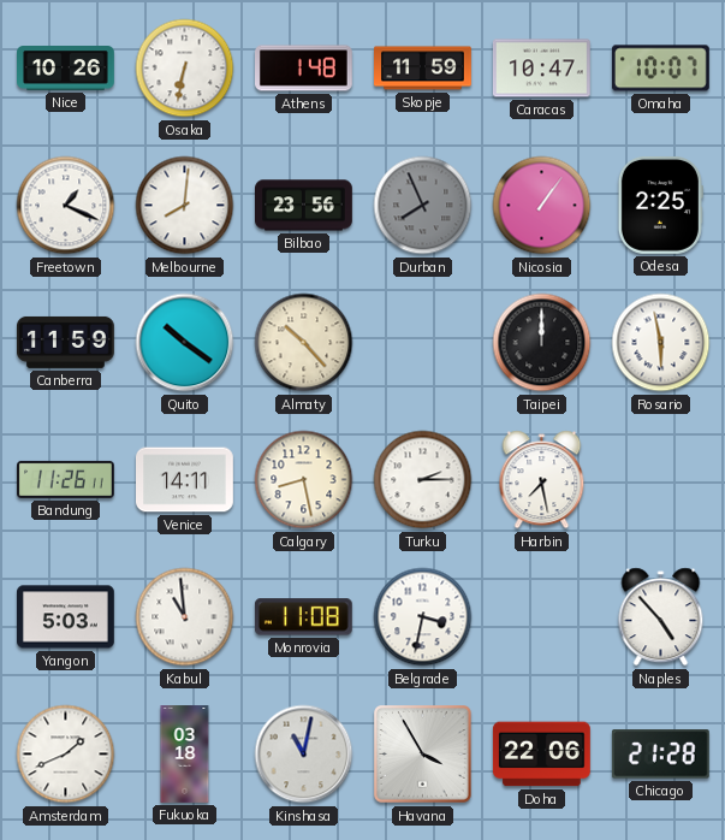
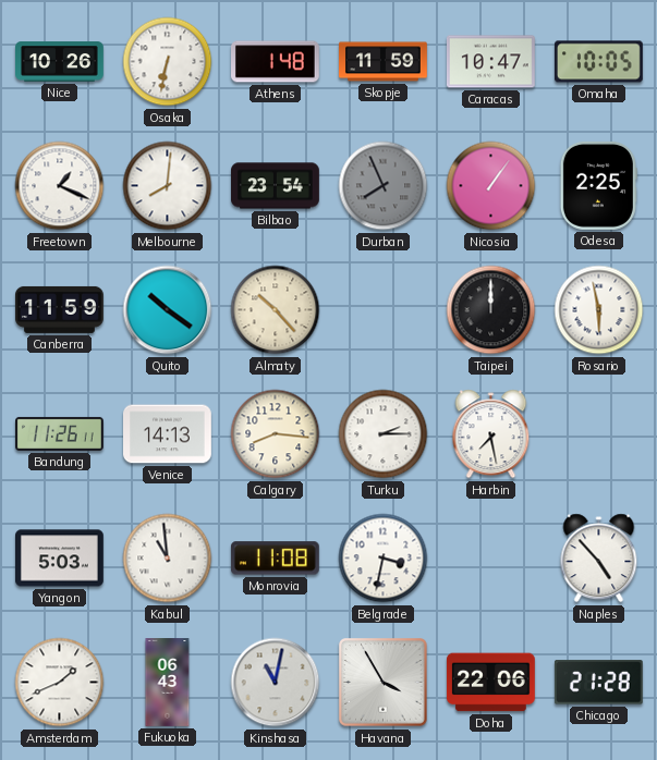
Omaha: 10:07 -> 10:05 (598, 62)
Bilbao: 23:56 -> 23:54 (276, 186)
Venice: 14:11 -> 14:13 (168, 434)
Calgary: 8:28 -> 8:16 (276, 434)
Fukuoka: 03:18 -> 06:43 (168, 683)
